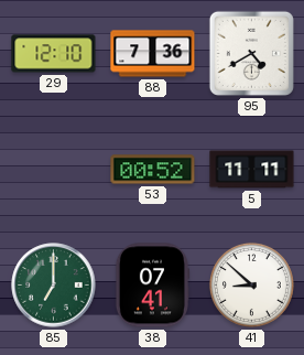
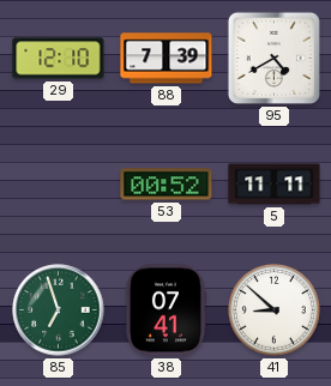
88: 7:36 -> 7:39 (167, 59)
85: 7:00 -> 6:57 (59, 310)
